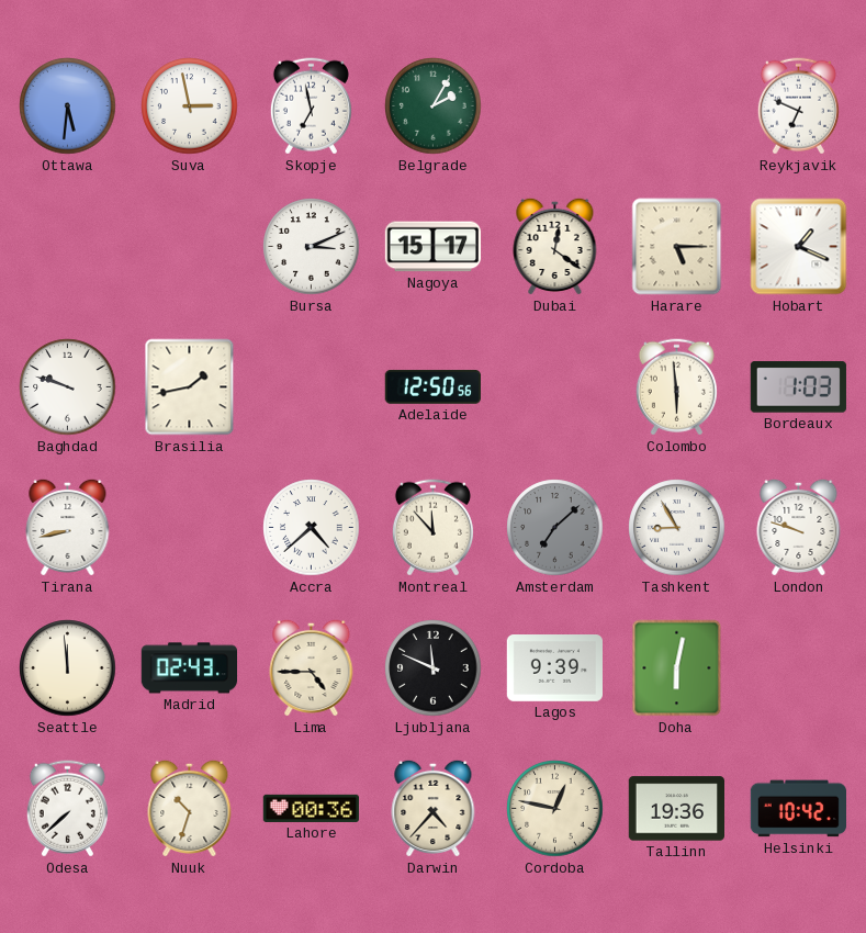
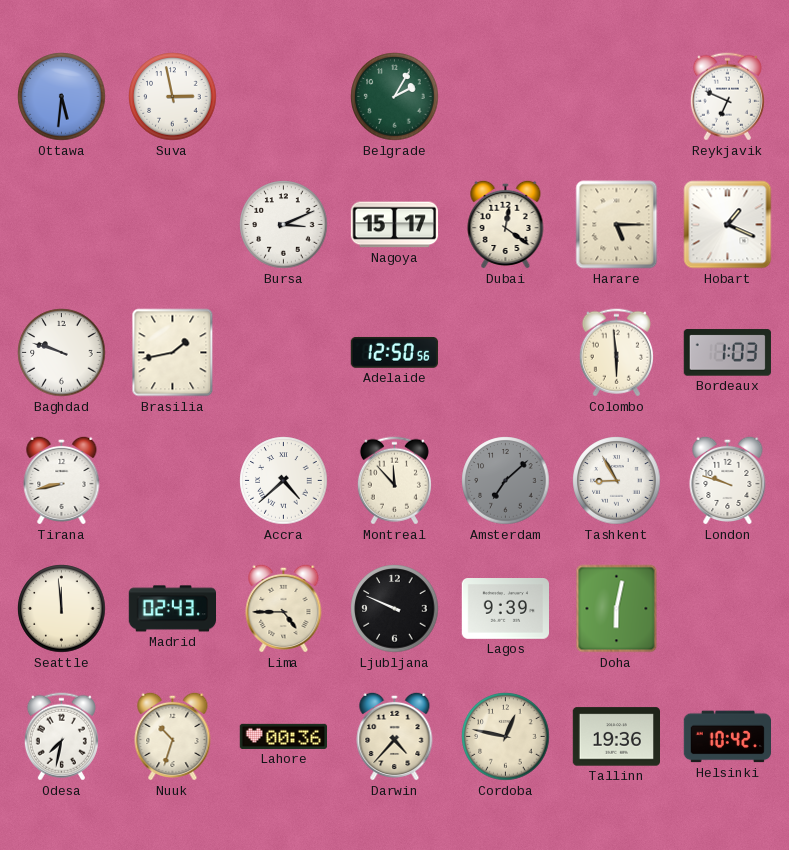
Skopje: 6:58 -> none (311, 106)
Ljubljana: 11:49 -> 9:49 (395, 609)
Odesa: 7:38 -> 7:32 (61, 737)
